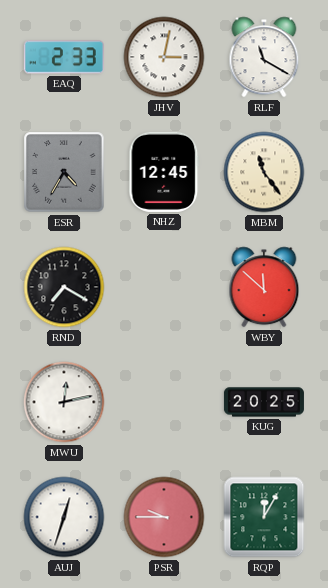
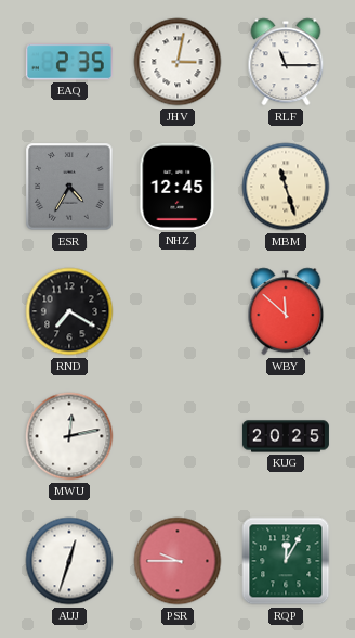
EAQ: 2:33 -> 2:35 (69, 62)
RLF: 11:20 -> 11:15 (286, 62)
MBM: 11:24 -> 11:27 (286, 187)
